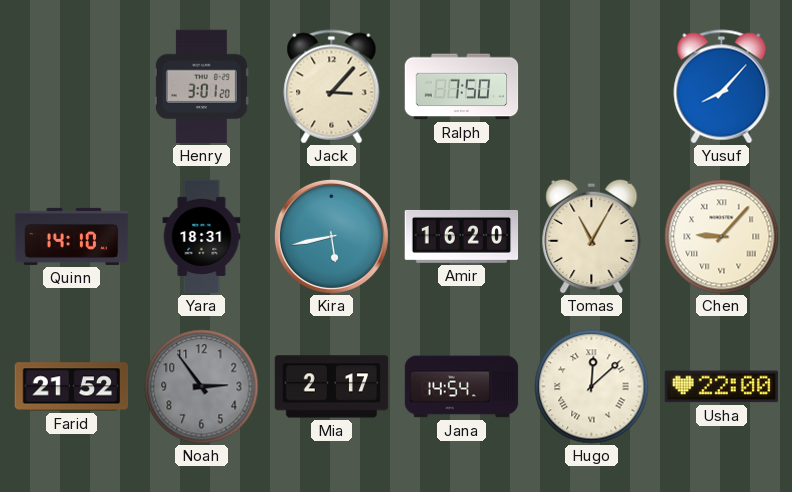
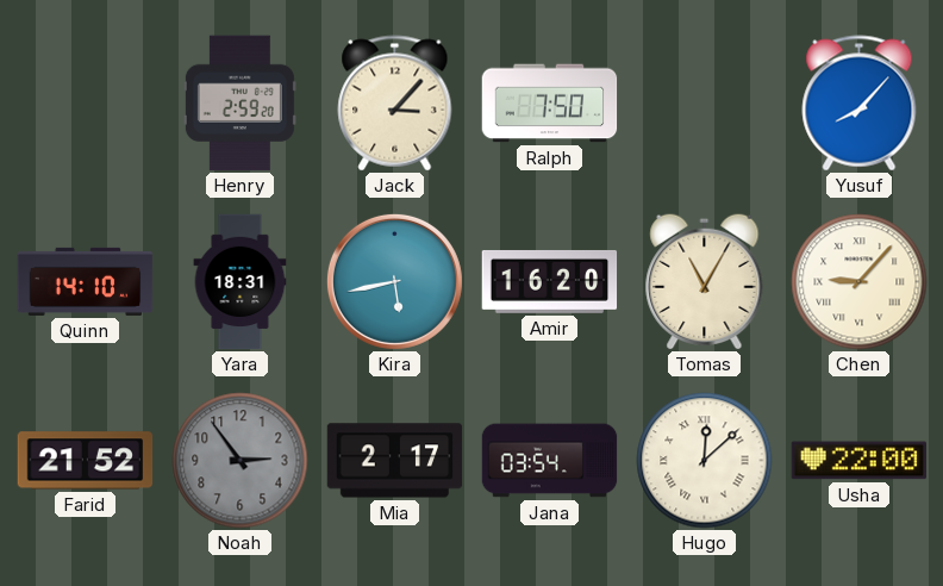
Henry: 3:01 -> 2:59 (239, 104)
Jana: 14:54 -> 03:54 (550, 461)
